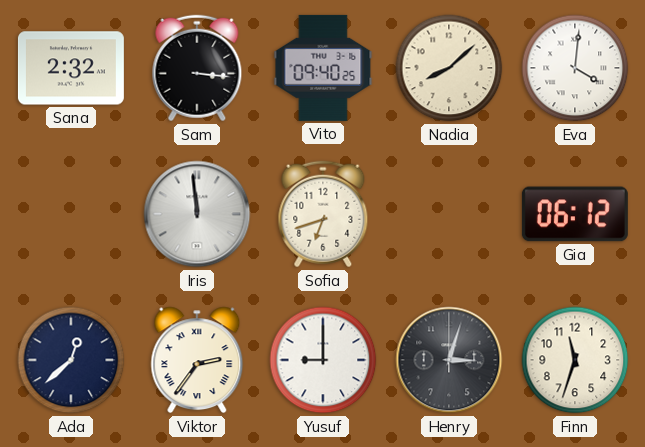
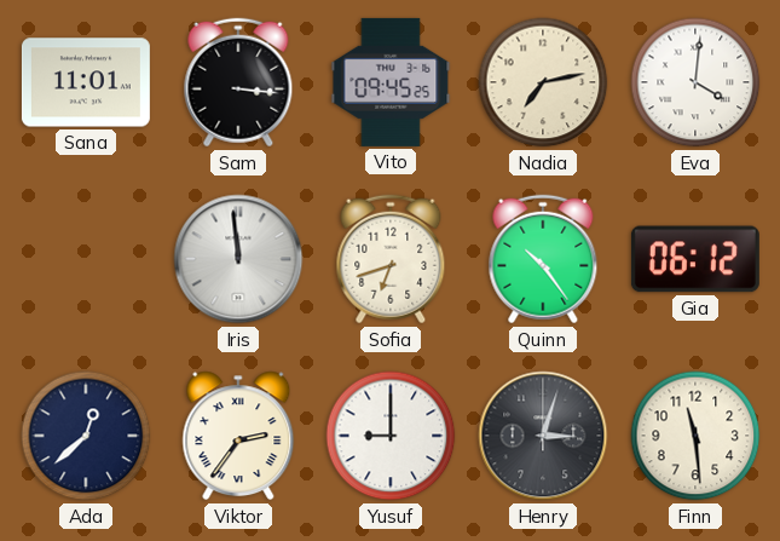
Sana: 2:32 -> 11:01 (86, 82)
Vito: 09:40 -> 09:45 (391, 82)
Nadia: 8:08 -> 7:13 (543, 82)
Quinn: none -> 10:24 (543, 259)
Finn: 11:33 -> 11:29 (695, 436)
